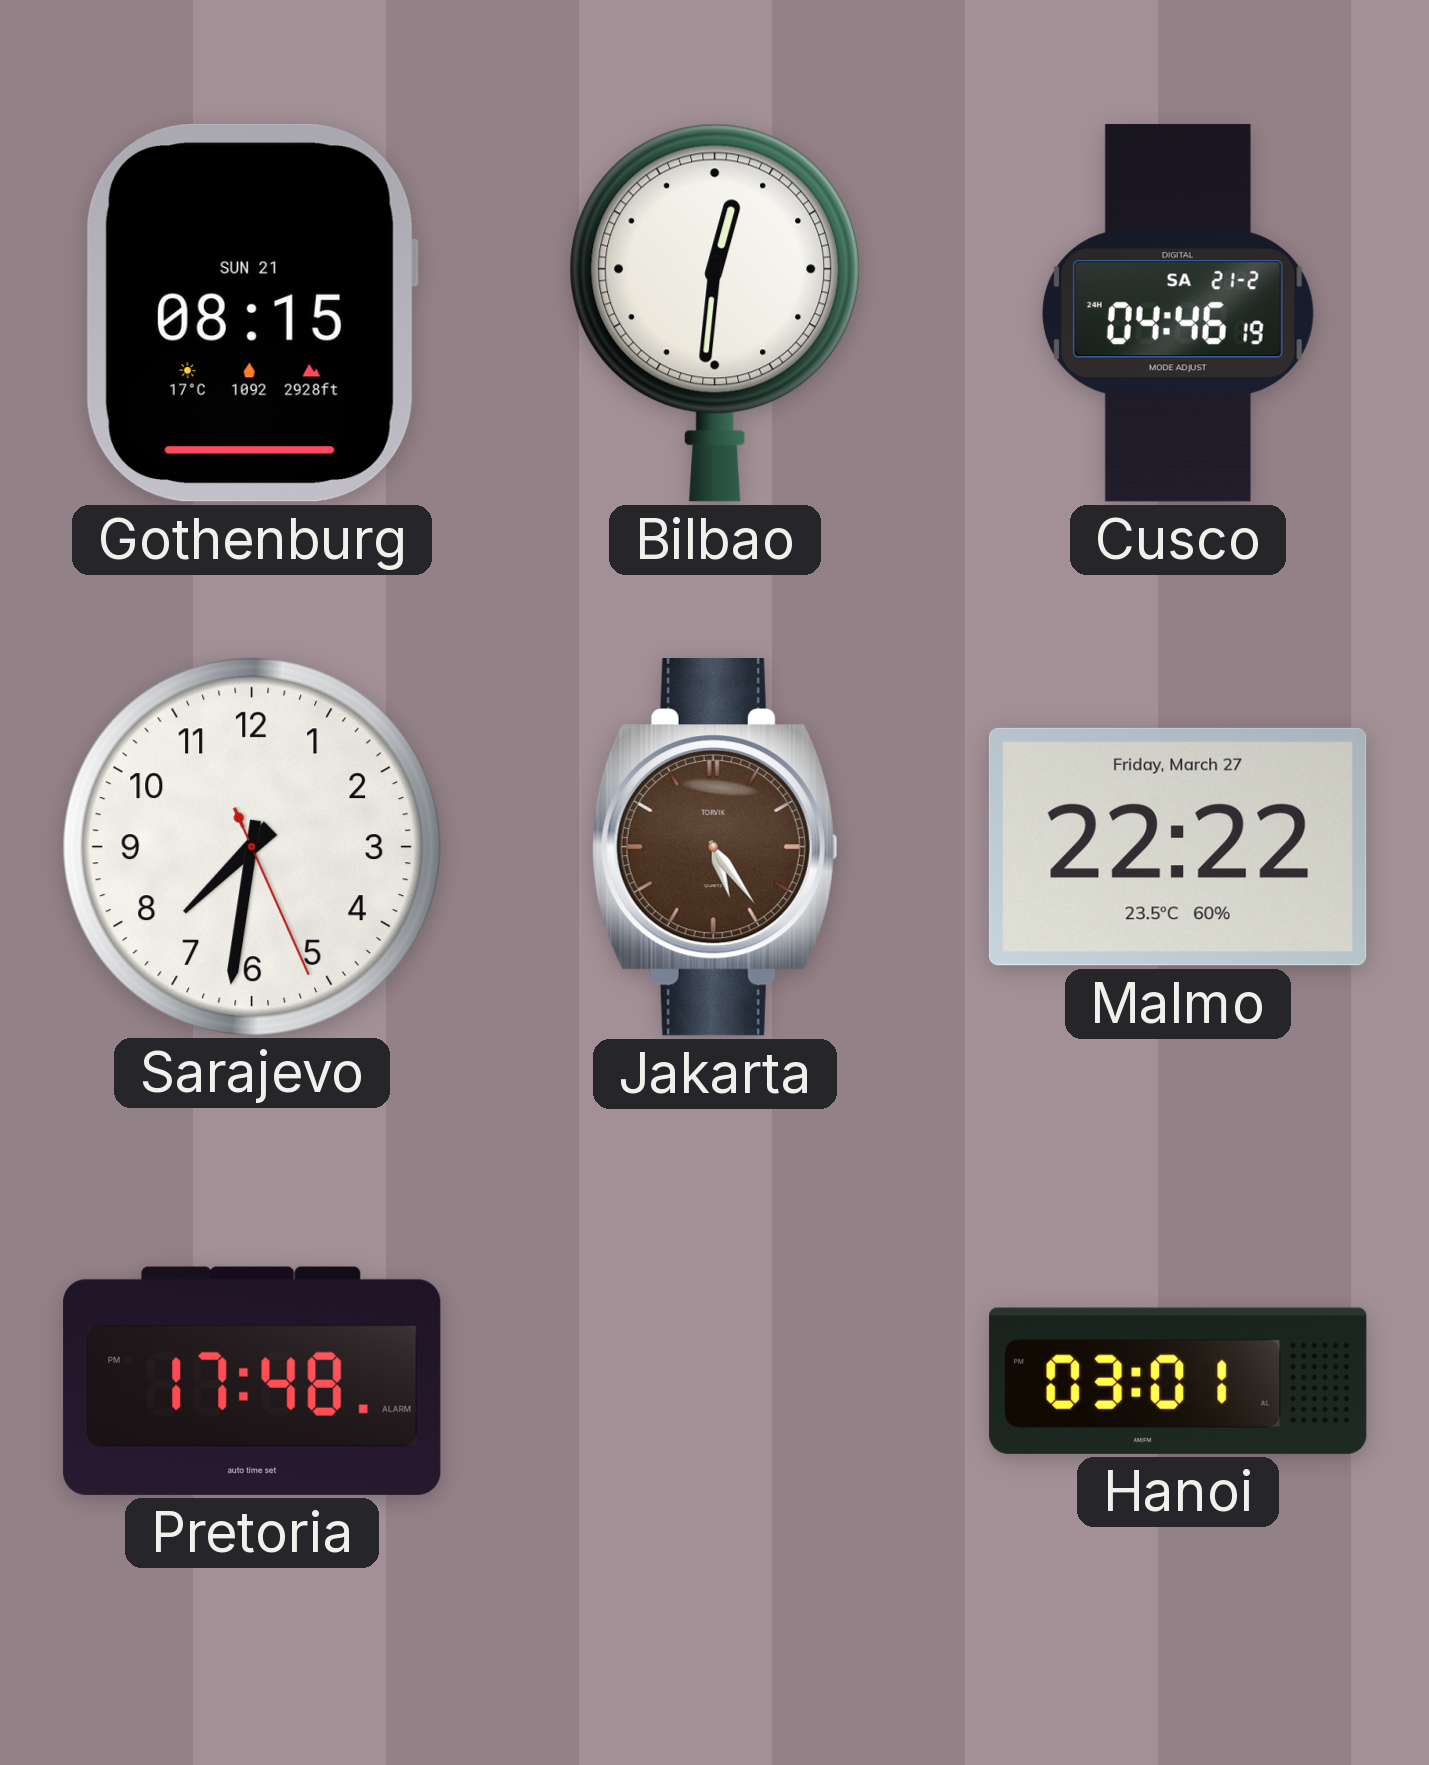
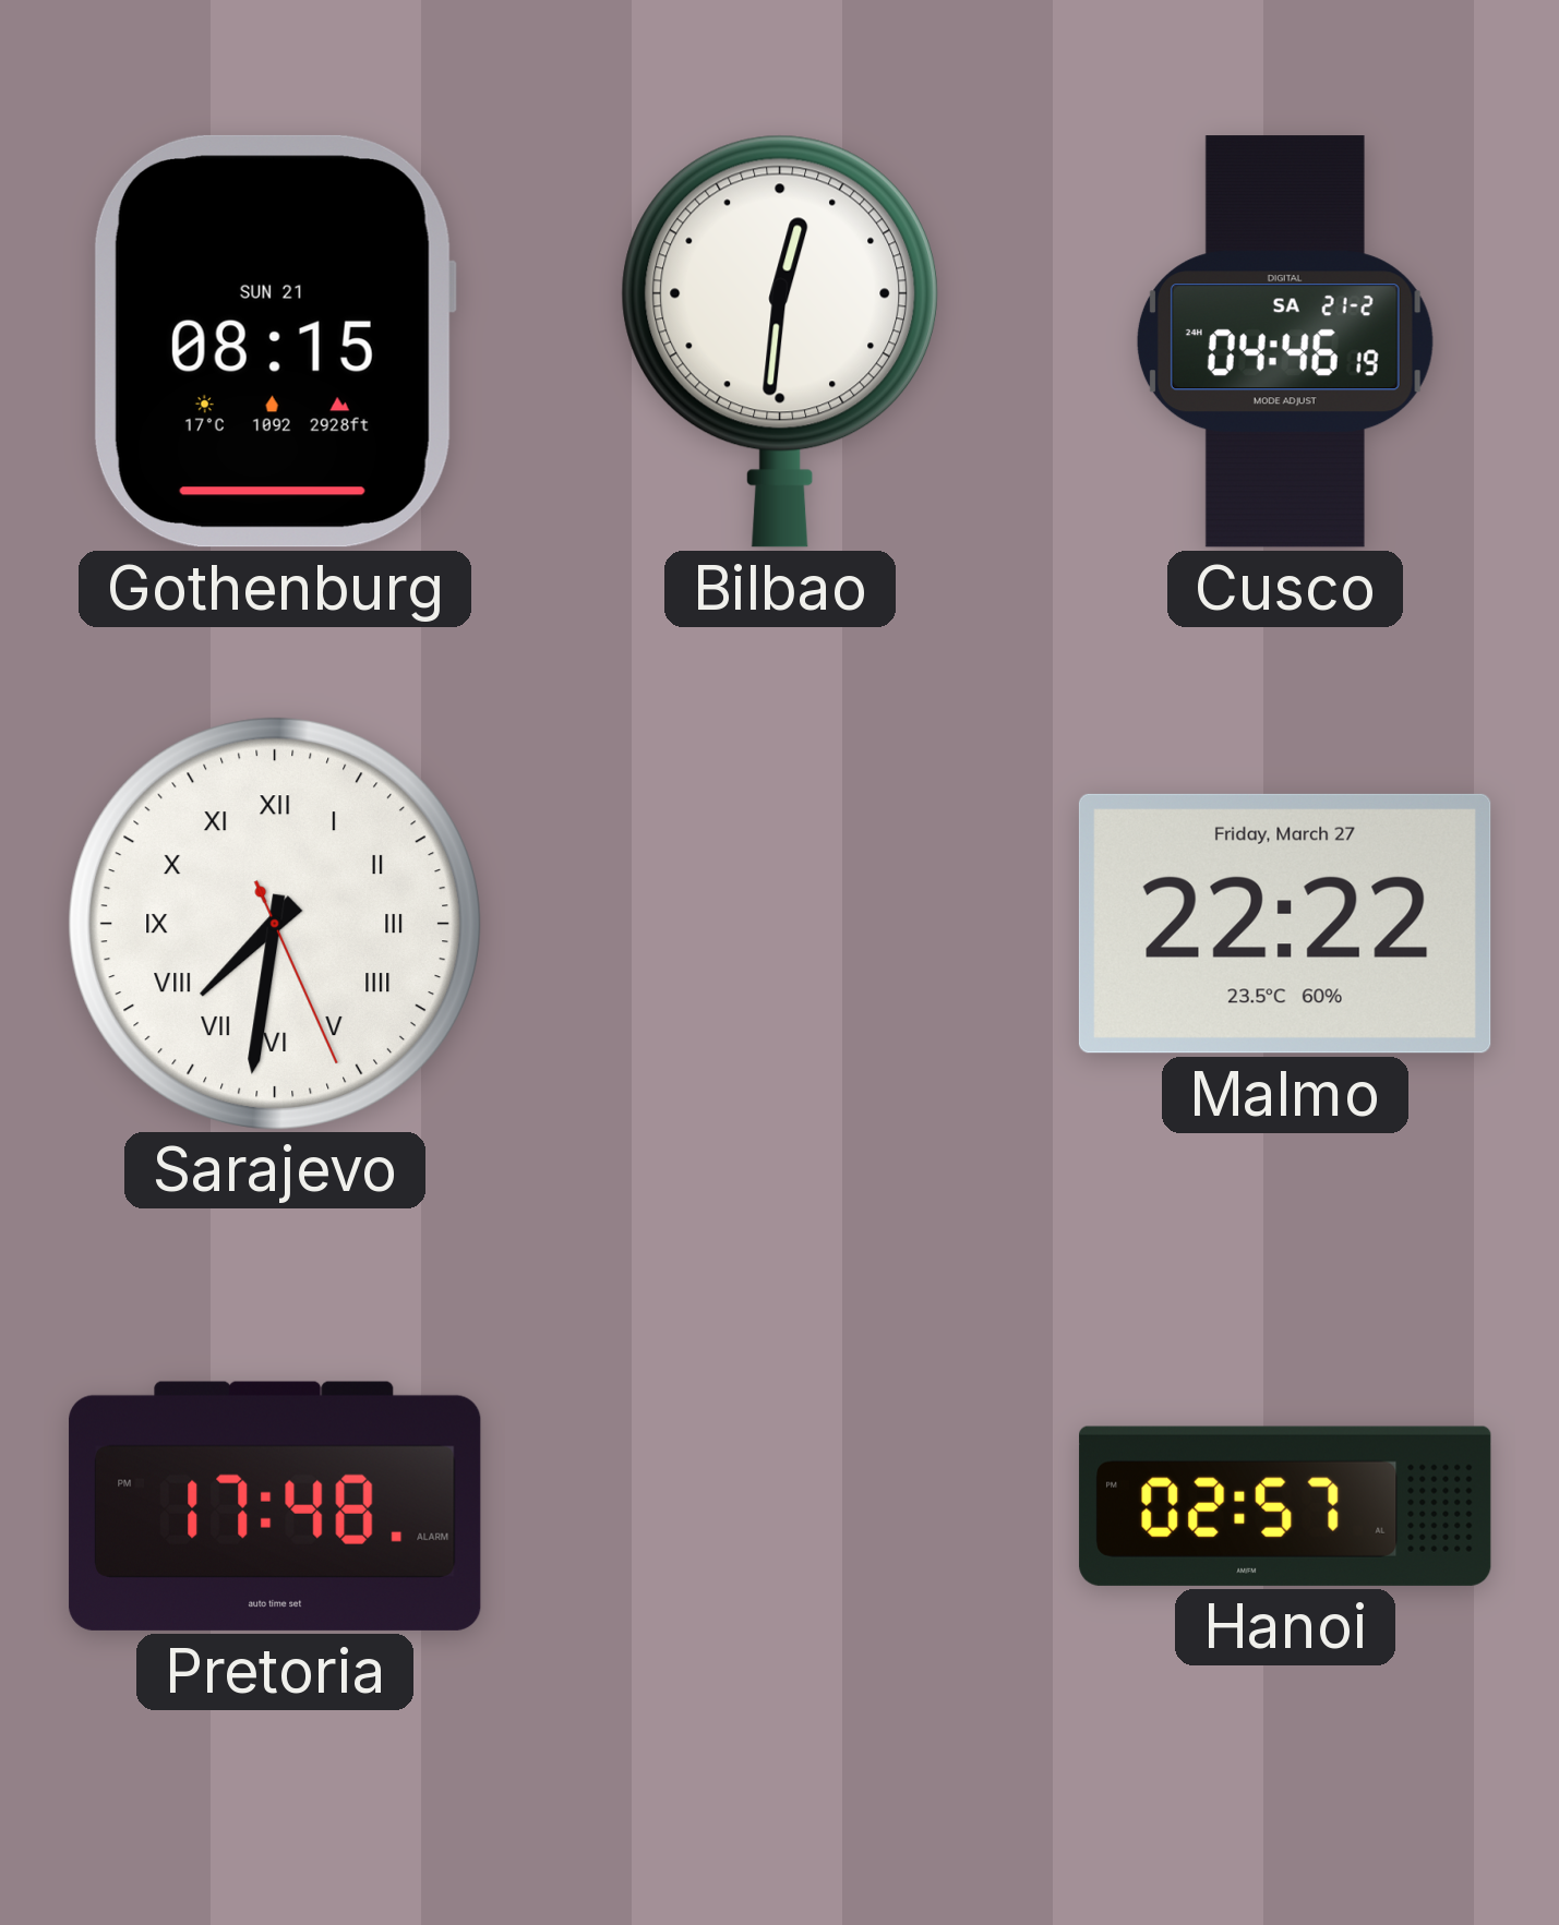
Sarajevo numerals: Arabic -> Roman (274, 923)
Jakarta: 5:24 -> none (715, 847)
Hanoi: 03:01 -> 02:57 (1285, 1506)
